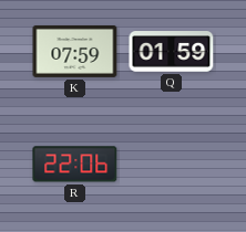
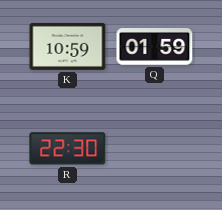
K: 07:59 -> 10:59 (68, 46)
R: 22:06 -> 22:30 (68, 149)
